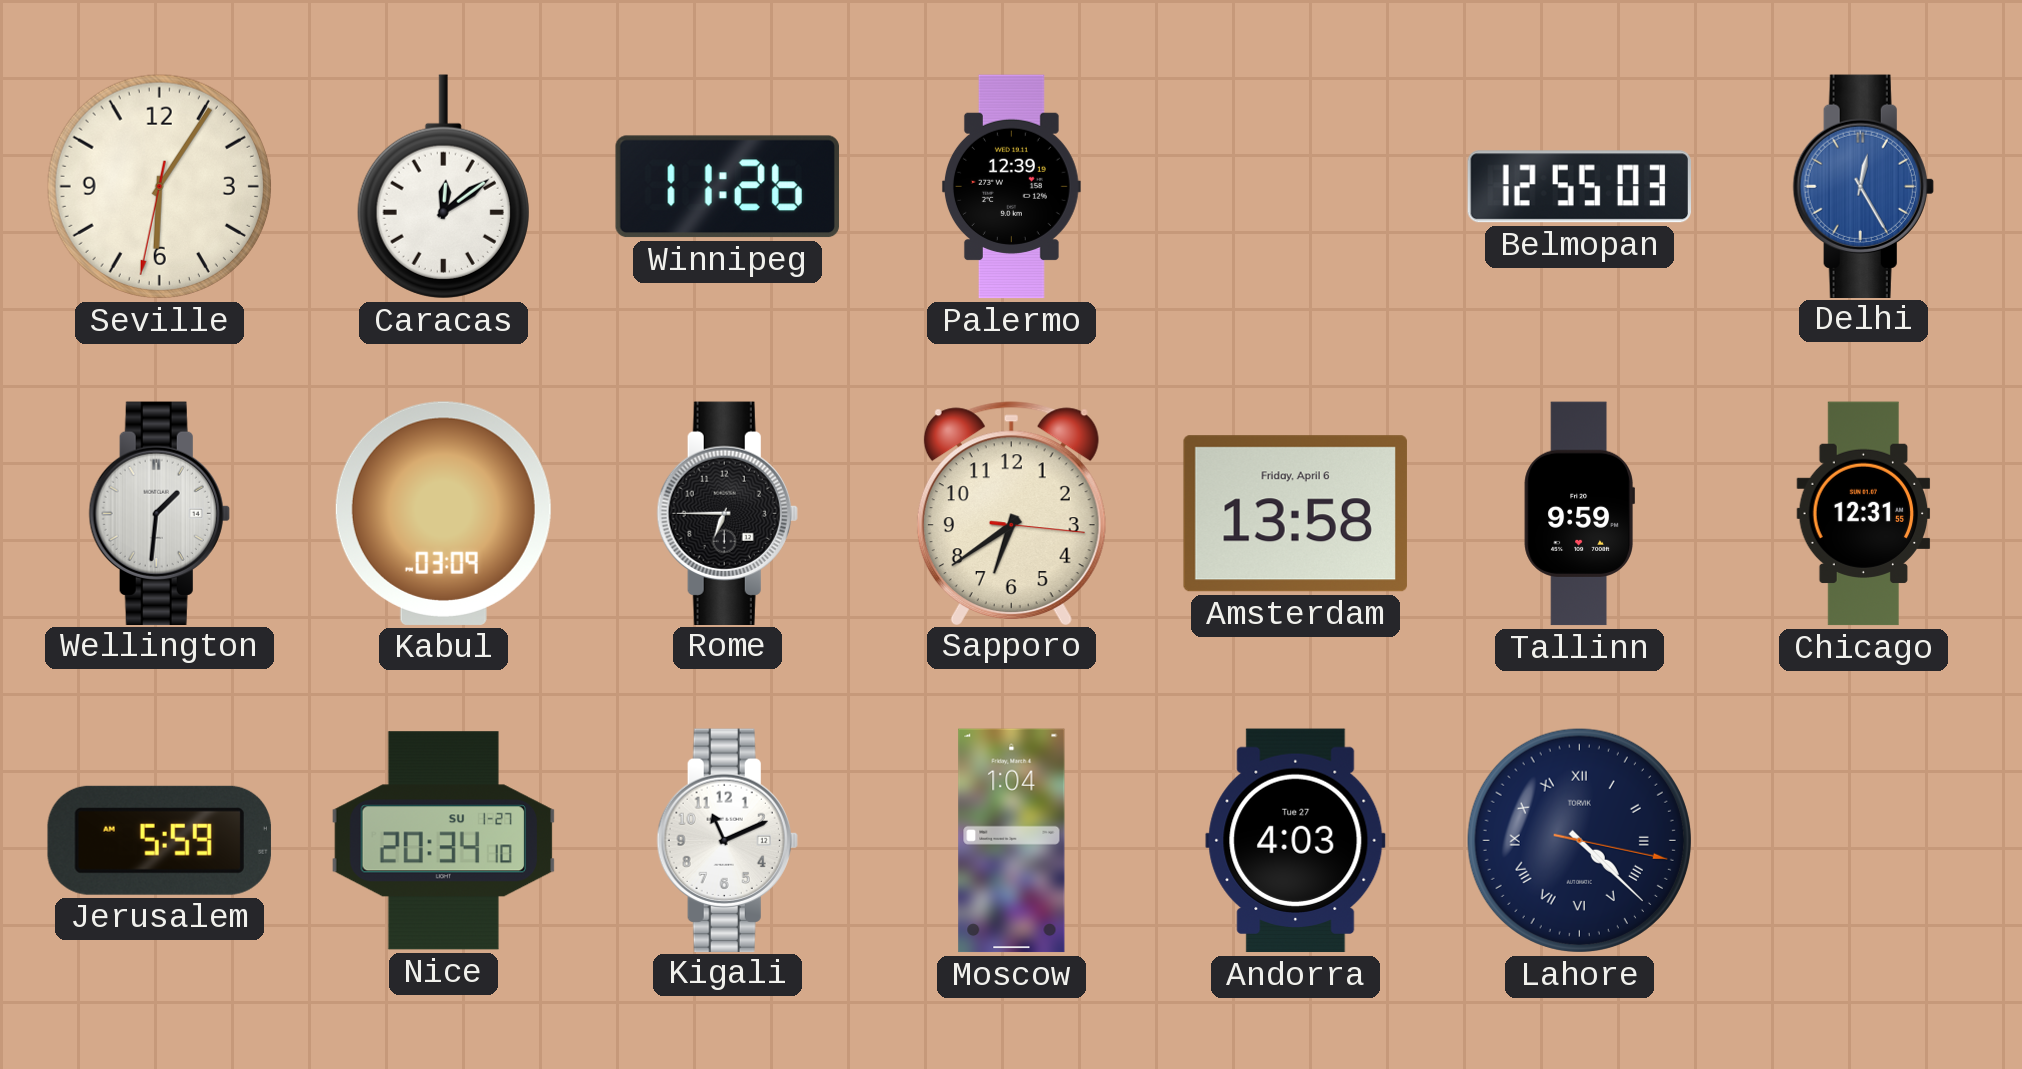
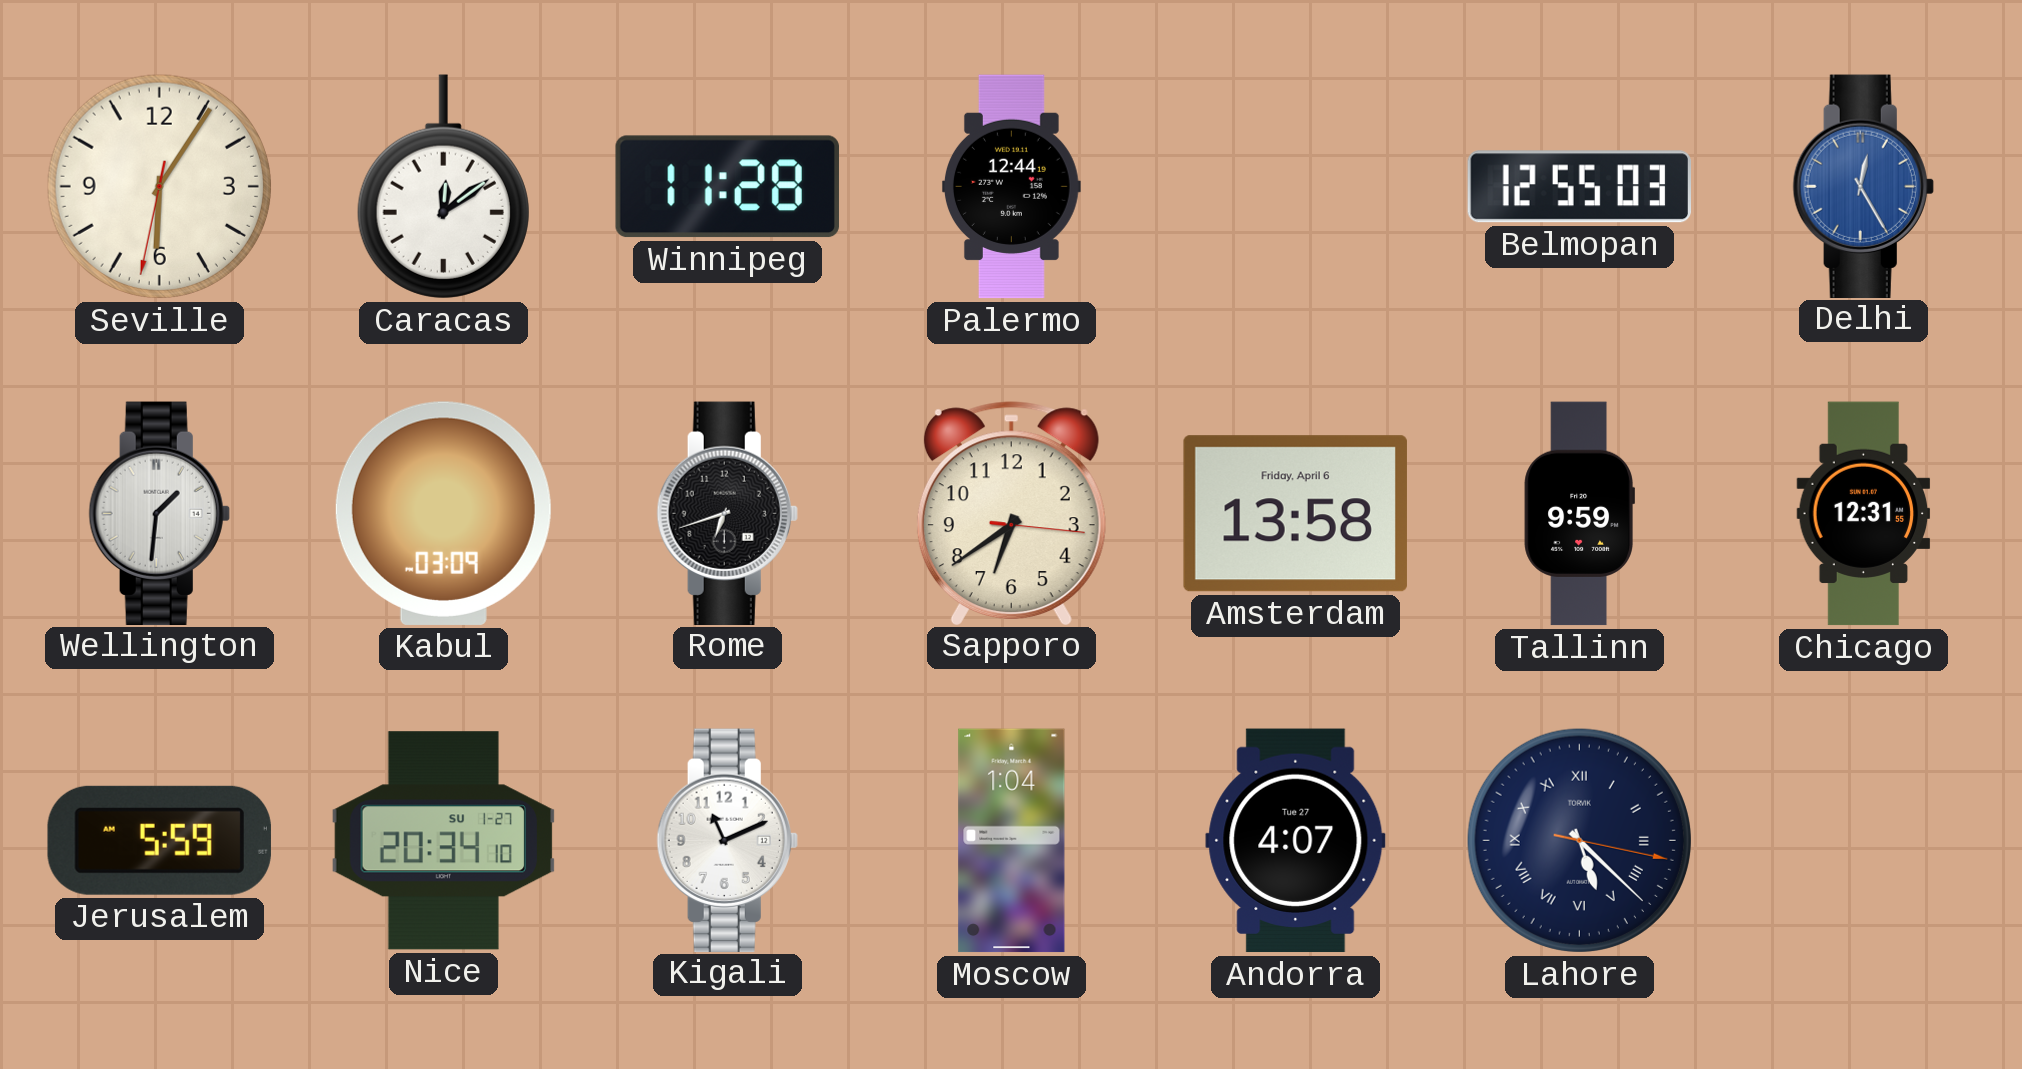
Winnipeg: 11:26 -> 11:28 (727, 187)
Palermo: 12:39 -> 12:44 (1011, 187)
Rome: 6:45 -> 6:42 (727, 513)
Andorra: 4:03 -> 4:07 (1296, 841)
Lahore: 4:22 -> 5:22 (1579, 840)
